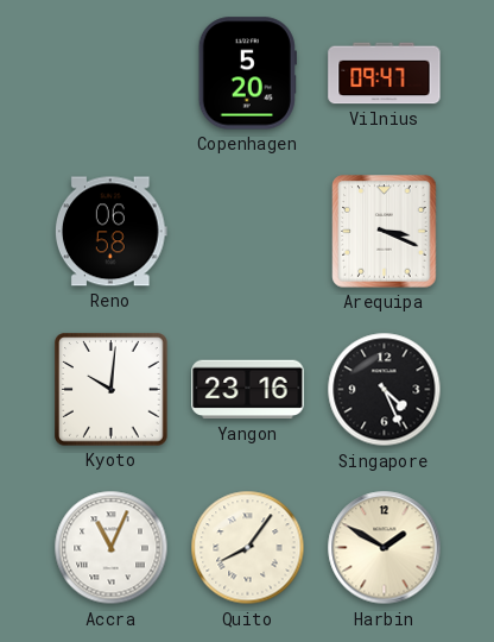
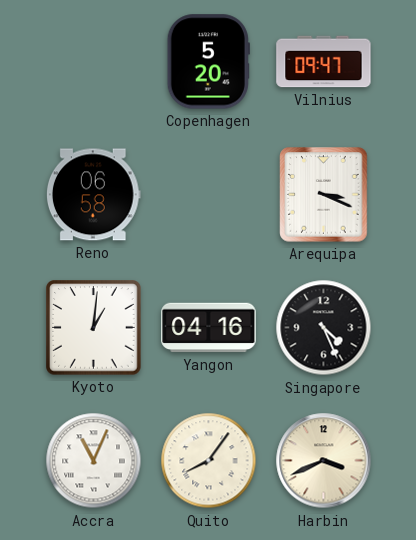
Kyoto: 10:01 -> 1:01 (94, 328)
Yangon: 23:16 -> 04:16 (209, 328)
Harbin: 1:50 -> 3:41 (324, 461)
